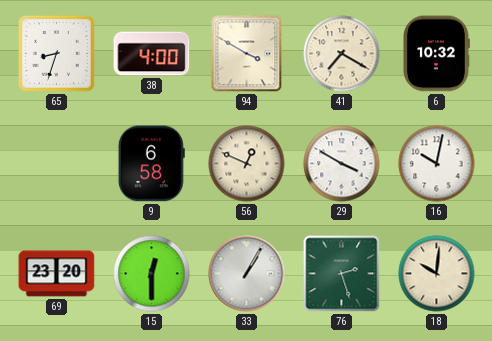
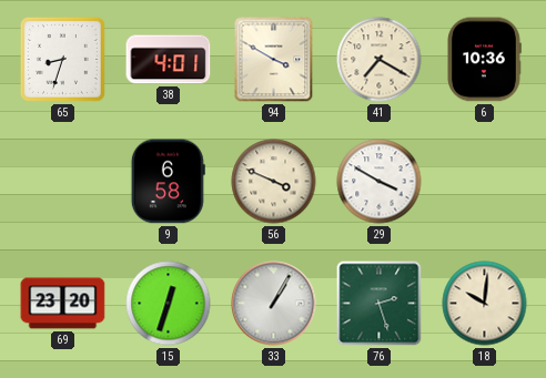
38: 4:00 -> 4:01 (169, 60)
6: 10:32 -> 10:36 (485, 60)
56: 12:49 -> 3:49 (274, 182)
16: 10:02 -> none (437, 164)
15: 12:30 -> 12:33 (169, 304)
